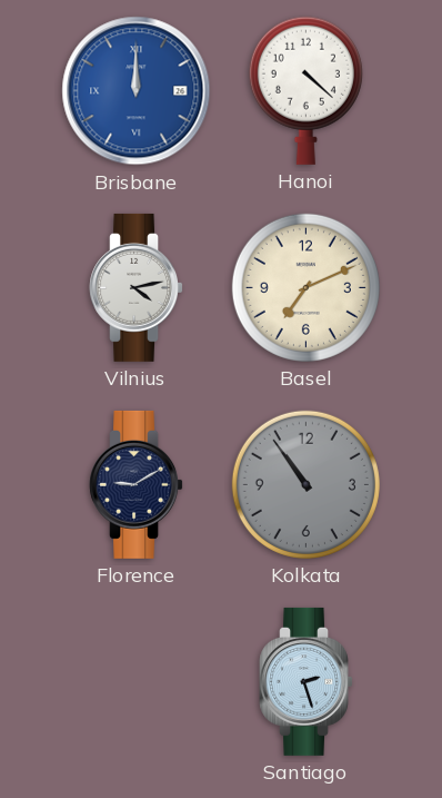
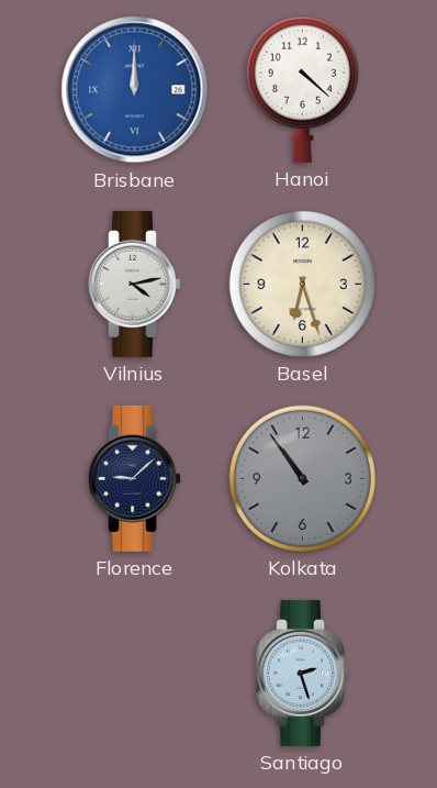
Basel: 7:11 -> 6:27 (302, 284)
Florence: 9:10 -> 9:08 (134, 478)
